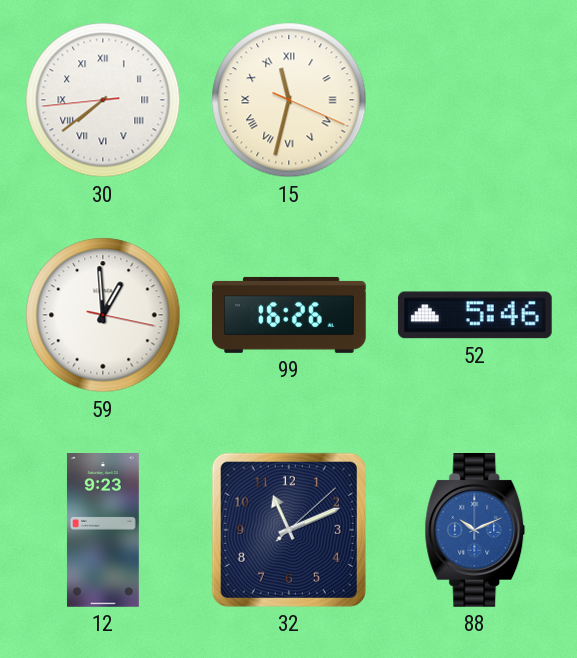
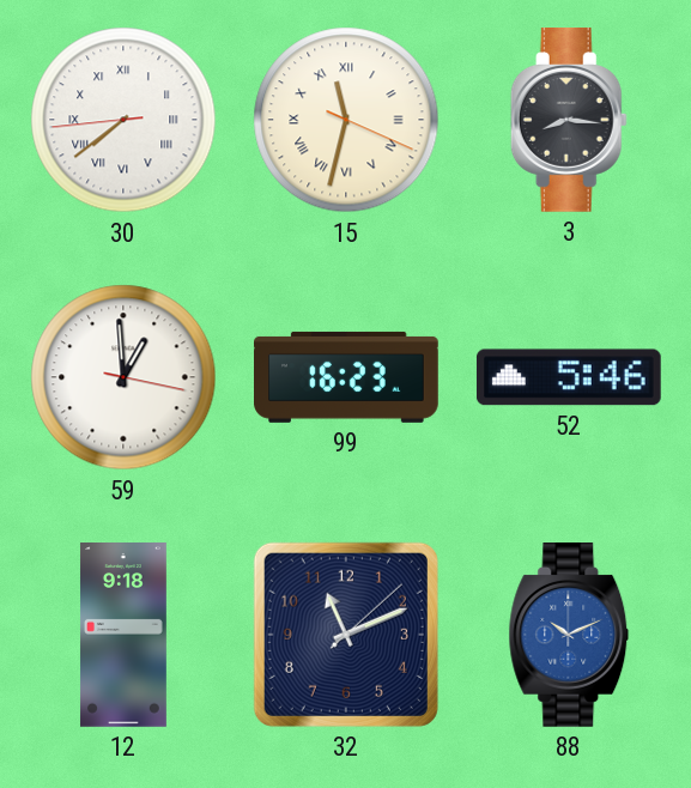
3: none -> 8:16 (569, 121)
99: 16:26 -> 16:23 (347, 377)
12: 9:23 -> 9:18 (123, 635)
